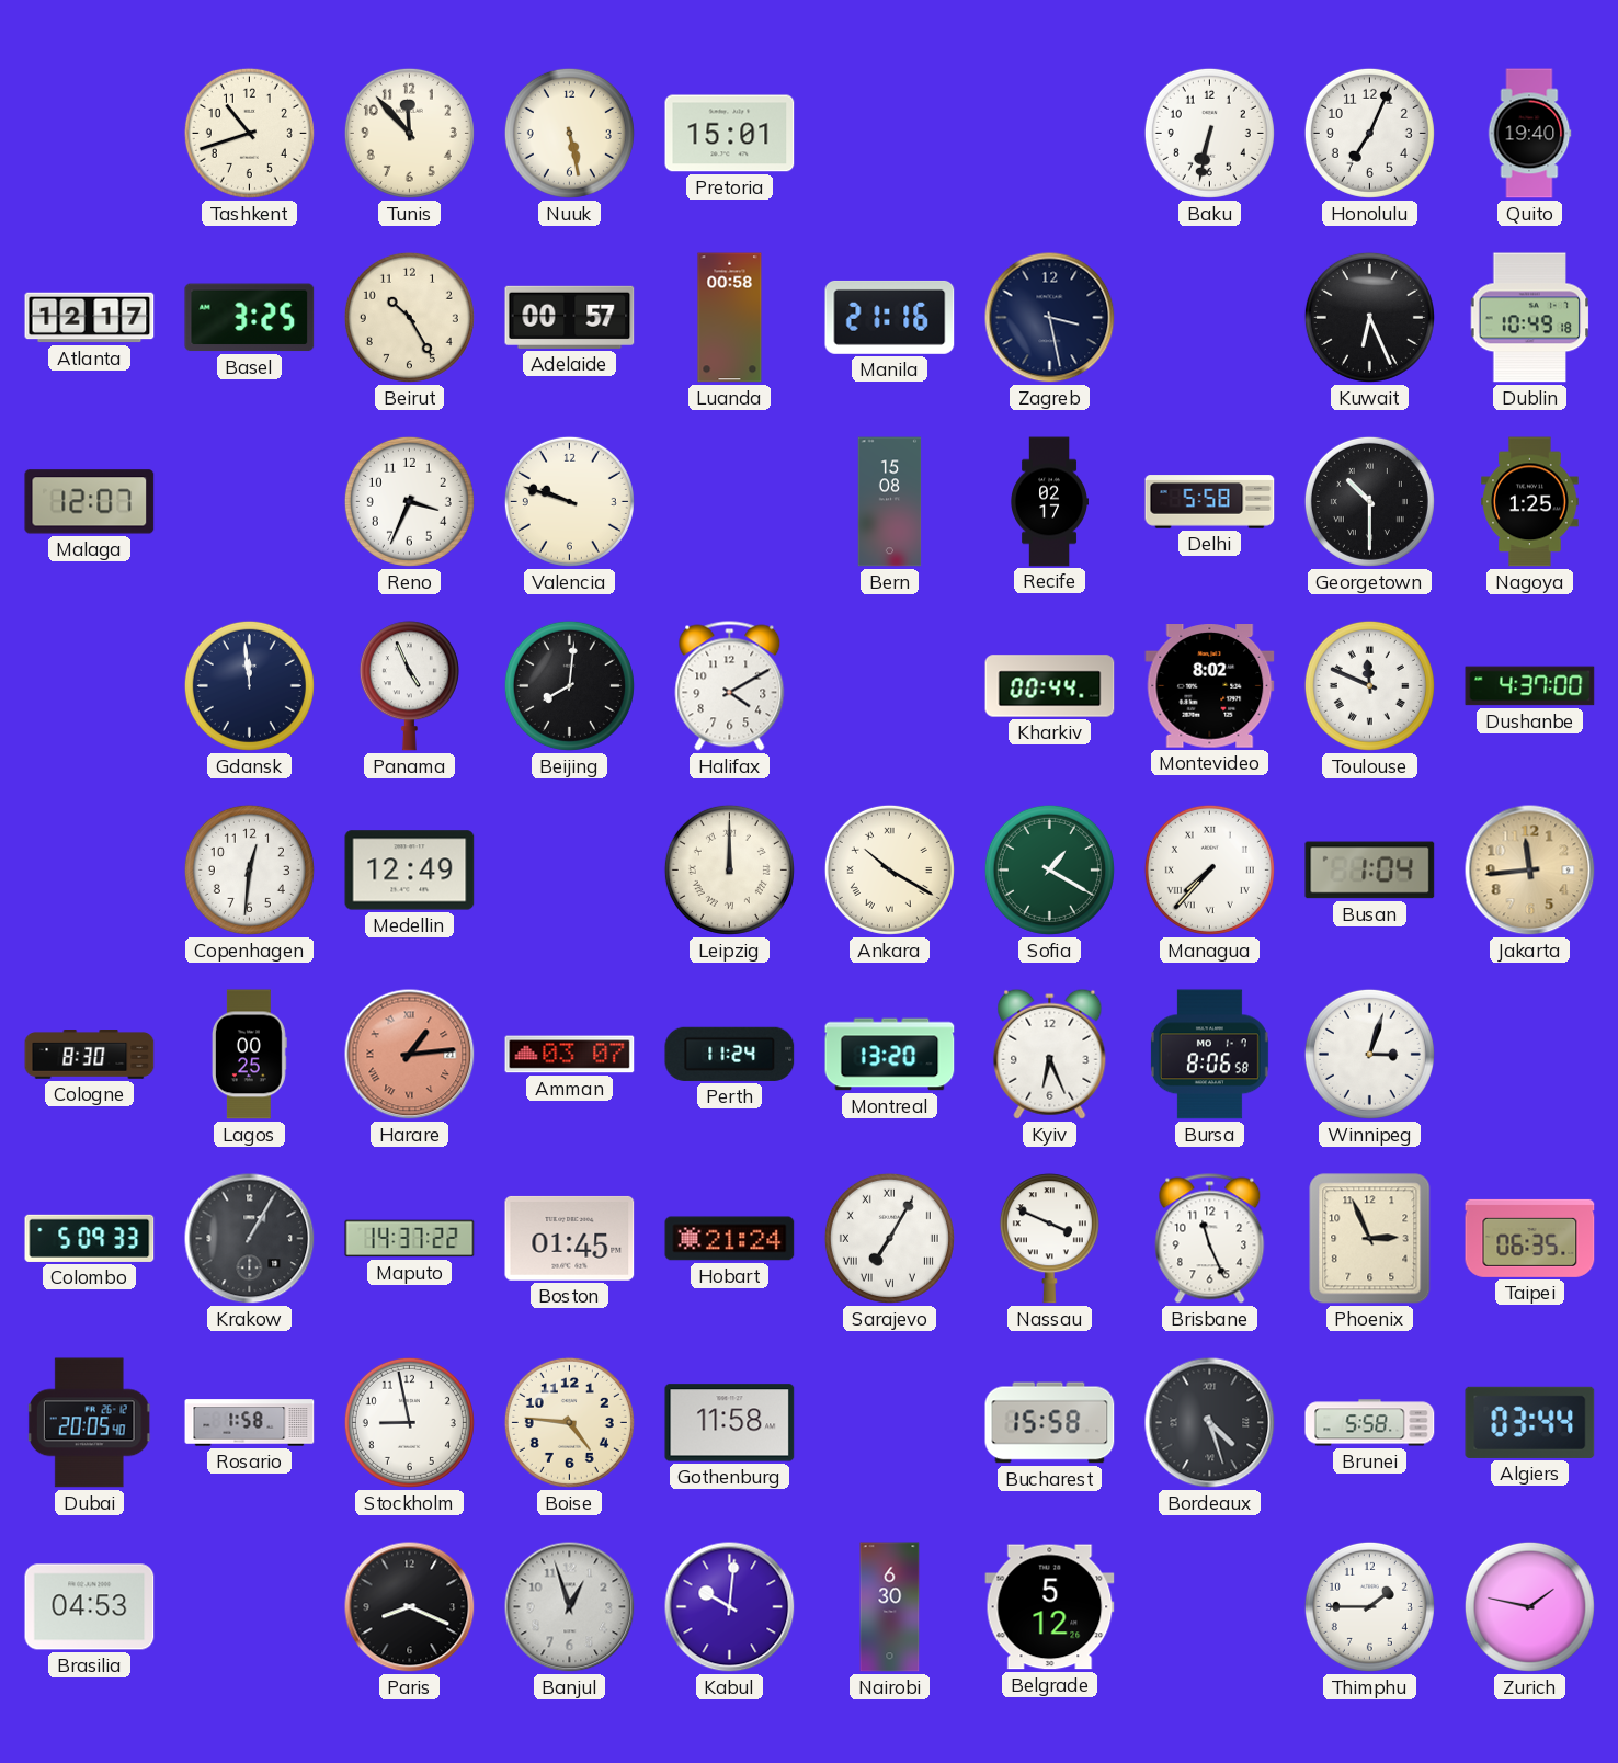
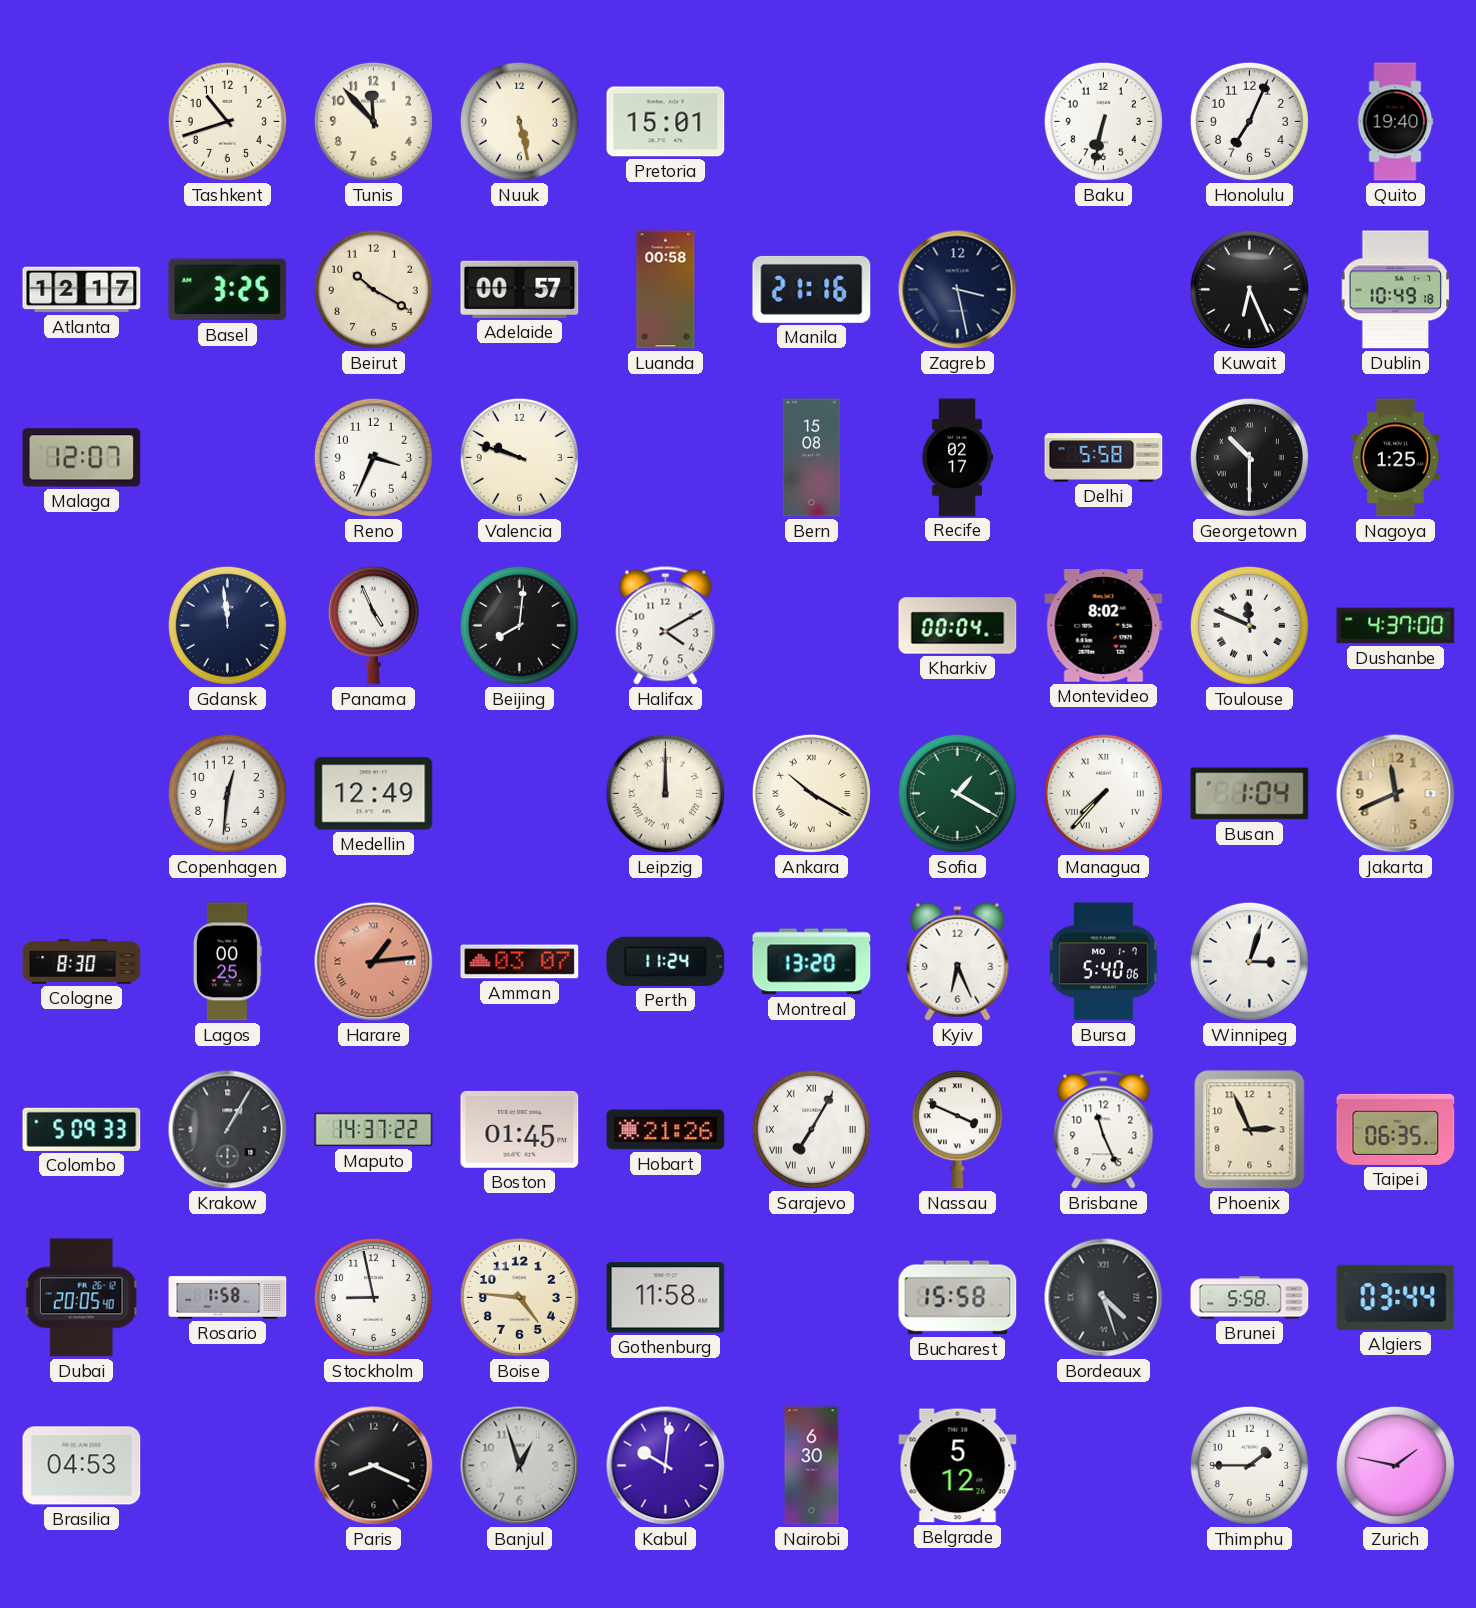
Beirut: 10:25 -> 10:20 (373, 289)
Kharkiv: 00:44 -> 00:04 (958, 626)
Jakarta: 11:44 -> 11:41 (1396, 794)
Bursa: 8:06 -> 5:40 (1103, 962)
Hobart: 21:24 -> 21:26 (666, 1130)
